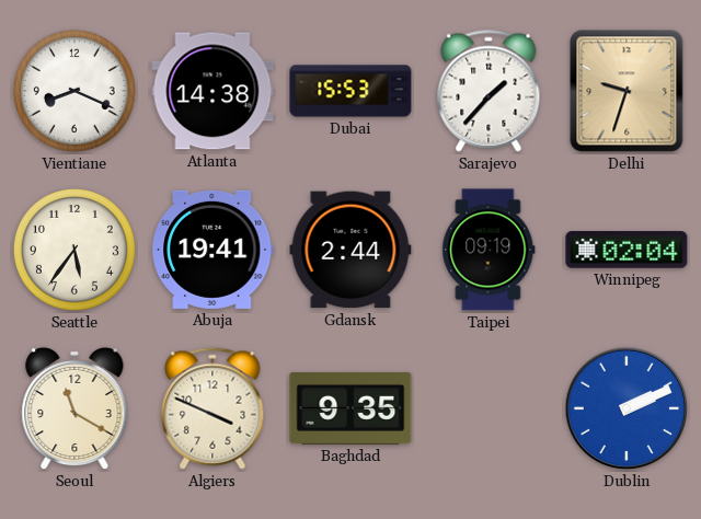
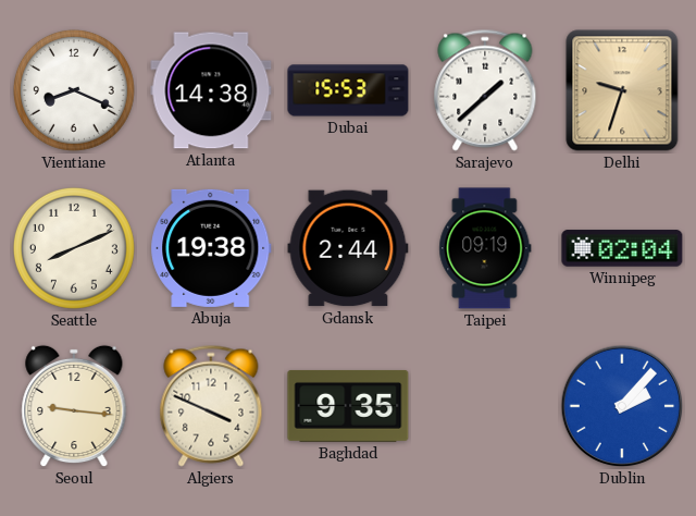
Sarajevo: 1:37 -> 1:38 (485, 90)
Seattle: 5:36 -> 8:11 (74, 248)
Abuja: 19:41 -> 19:38 (211, 248)
Seoul: 11:20 -> 9:16 (74, 406)
Dublin: 2:11 -> 2:07 (622, 406)
